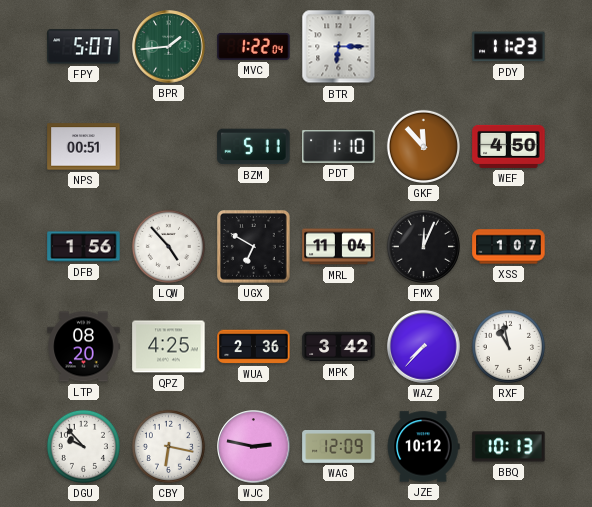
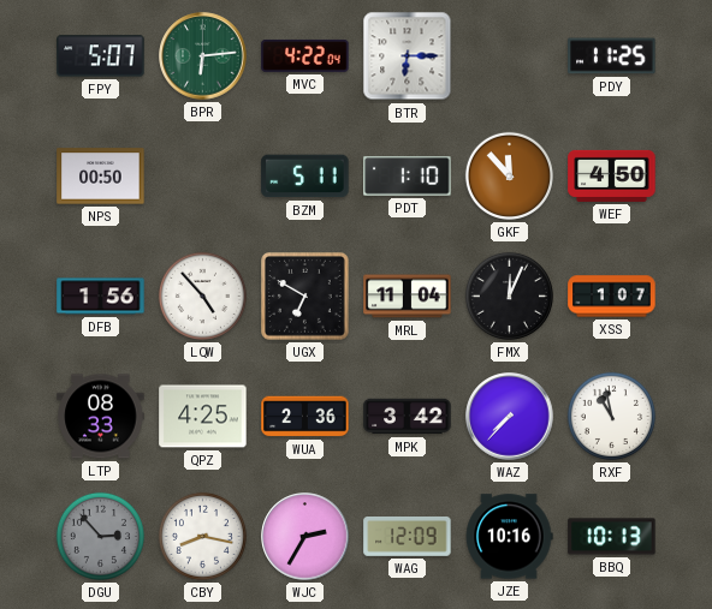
BPR: 1:44 -> 6:14 (203, 56)
MVC: 1:22 -> 4:22 (305, 55)
PDY: 11:23 -> 11:25 (612, 56)
NPS: 00:51 -> 00:50 (101, 177)
LTP: 08:20 -> 08:33 (101, 417)
DGU: 9:53 -> 2:53 (100, 536)
DGU dial: white -> grey (100, 536)
CBY: 6:17 -> 8:17 (202, 536)
WJC: 2:47 -> 2:35 (305, 537)
JZE: 10:12 -> 10:16 (509, 537)
